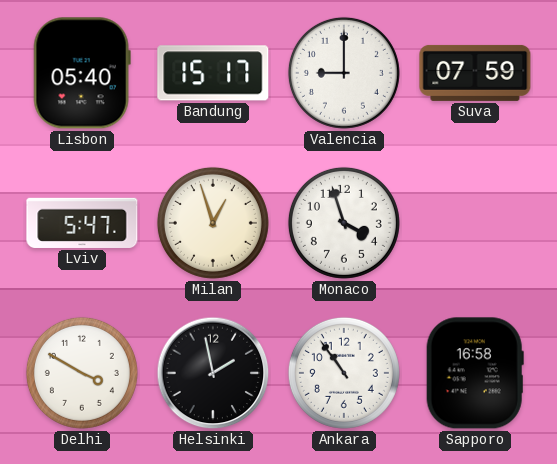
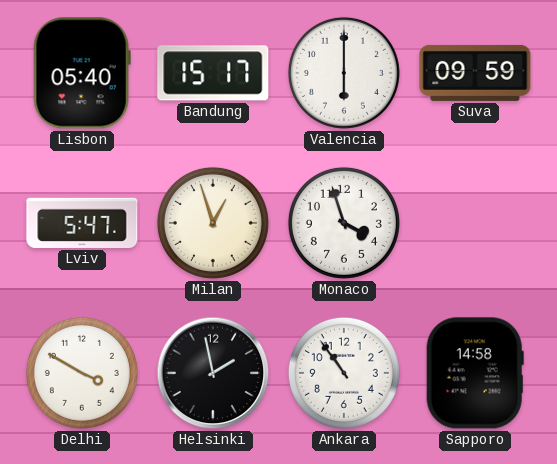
Valencia: 9:00 -> 6:00 (344, 73)
Suva: 07:59 -> 09:59 (475, 73)
Sapporo: 16:58 -> 14:58 (475, 373)
